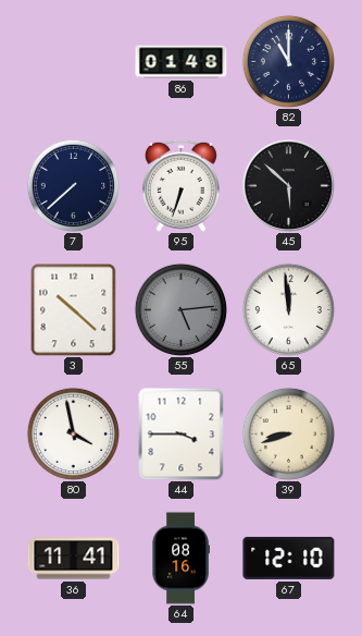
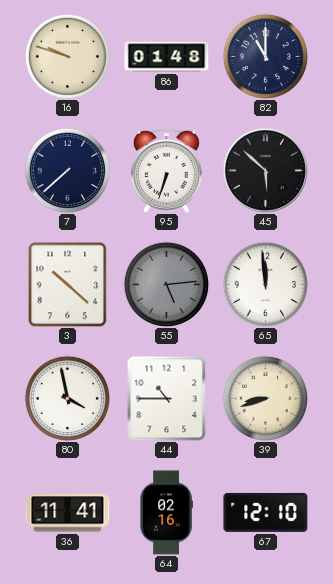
16: none -> 9:48 (67, 56)
44: 3:45 -> 10:45 (167, 398)
64: 08:16 -> 02:16 (166, 513)
